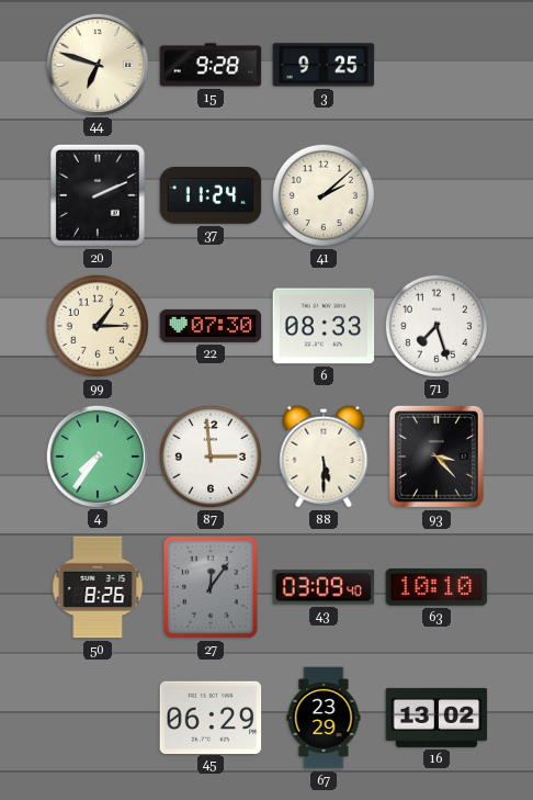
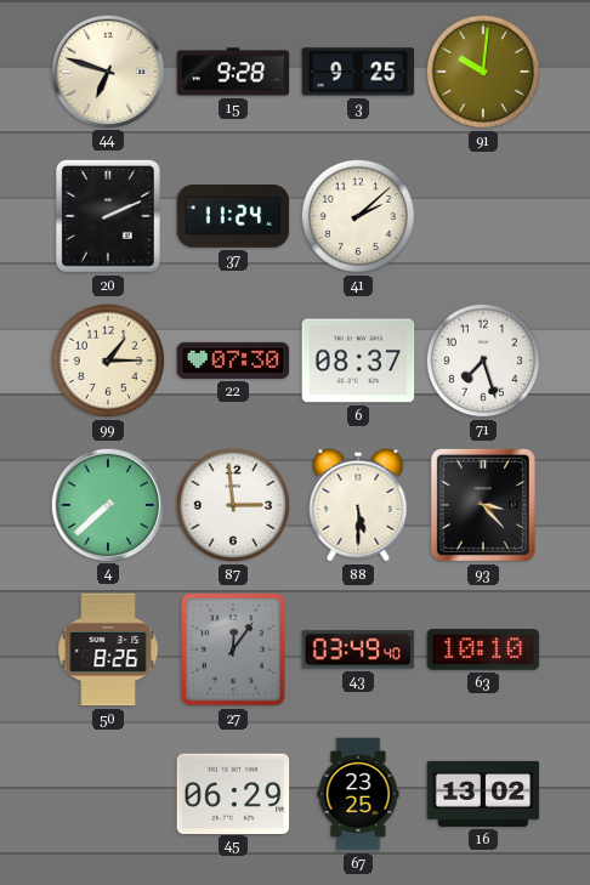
91: none -> 10:01 (483, 72)
6: 08:33 -> 08:37 (358, 361)
4: 7:36 -> 7:38 (107, 504)
43: 03:09 -> 03:49 (358, 649)
67: 23:29 -> 23:25 (358, 794)
